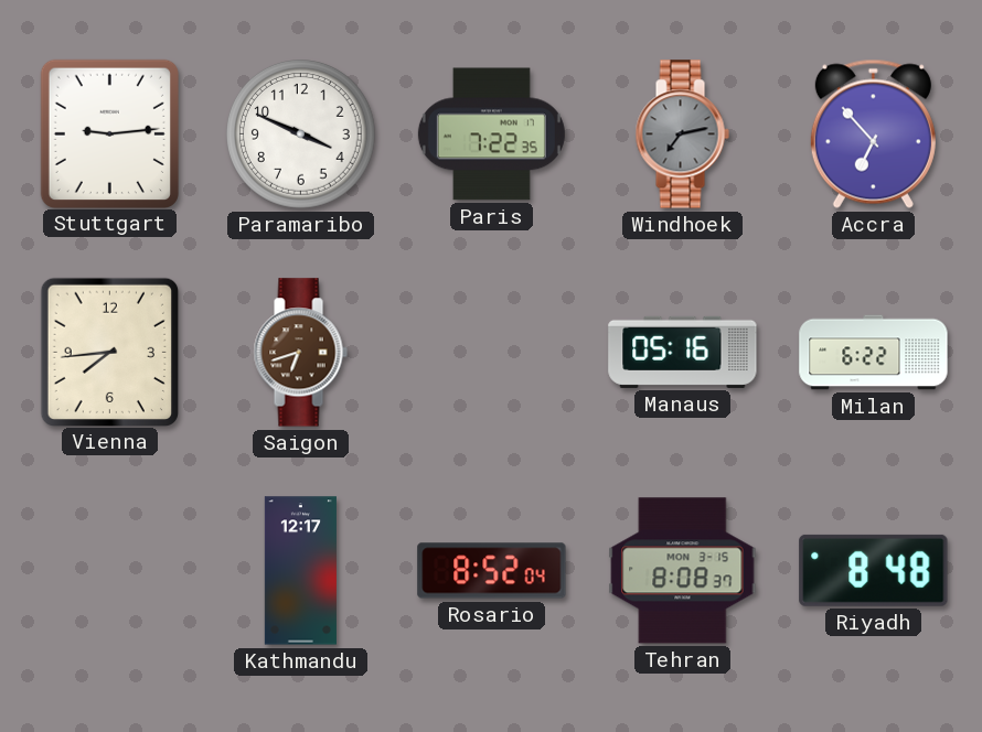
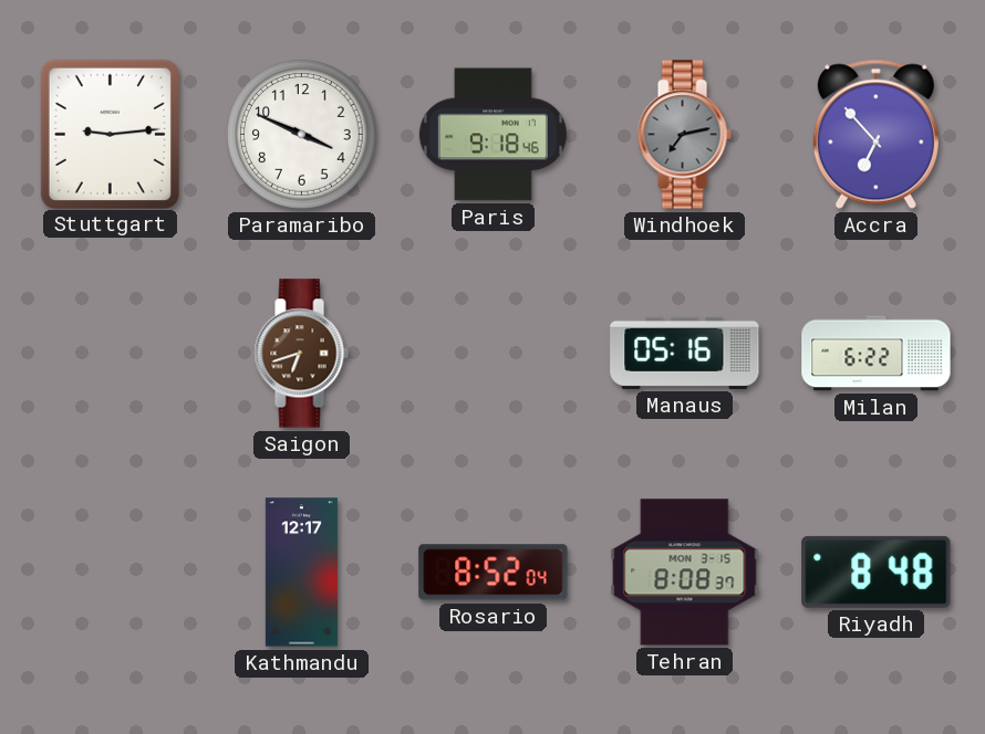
Paris: 7:22 -> 9:18 (492, 135)
Vienna: 7:44 -> none (109, 352)
